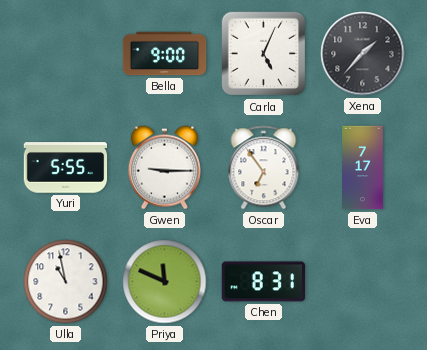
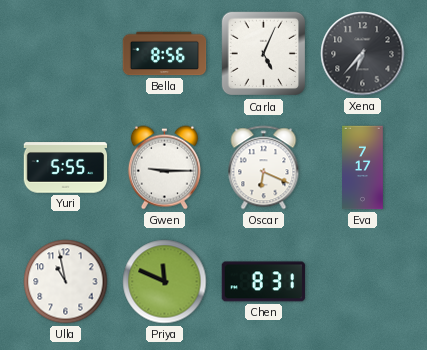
Bella: 9:00 -> 8:56 (165, 54)
Xena: 1:37 -> 6:37 (363, 54)
Oscar: 6:54 -> 6:19 (264, 168)
